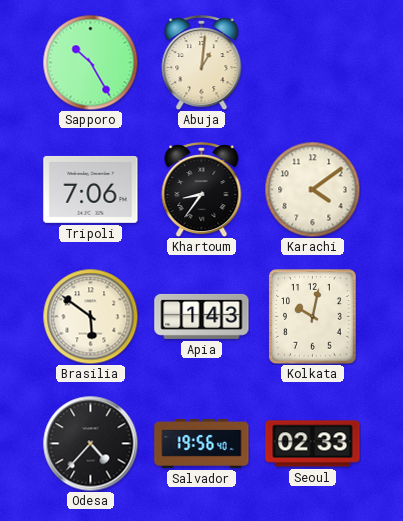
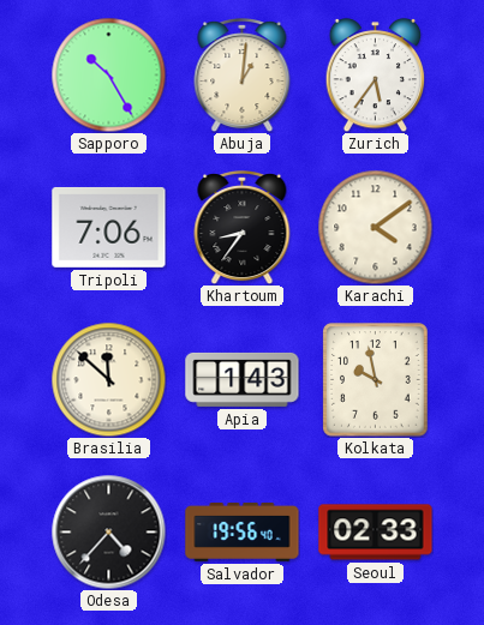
Zurich: none -> 5:36 (376, 74)
Brasilia: 5:51 -> 11:52 (108, 379)
Kolkata: 10:02 -> 9:58 (376, 380)
